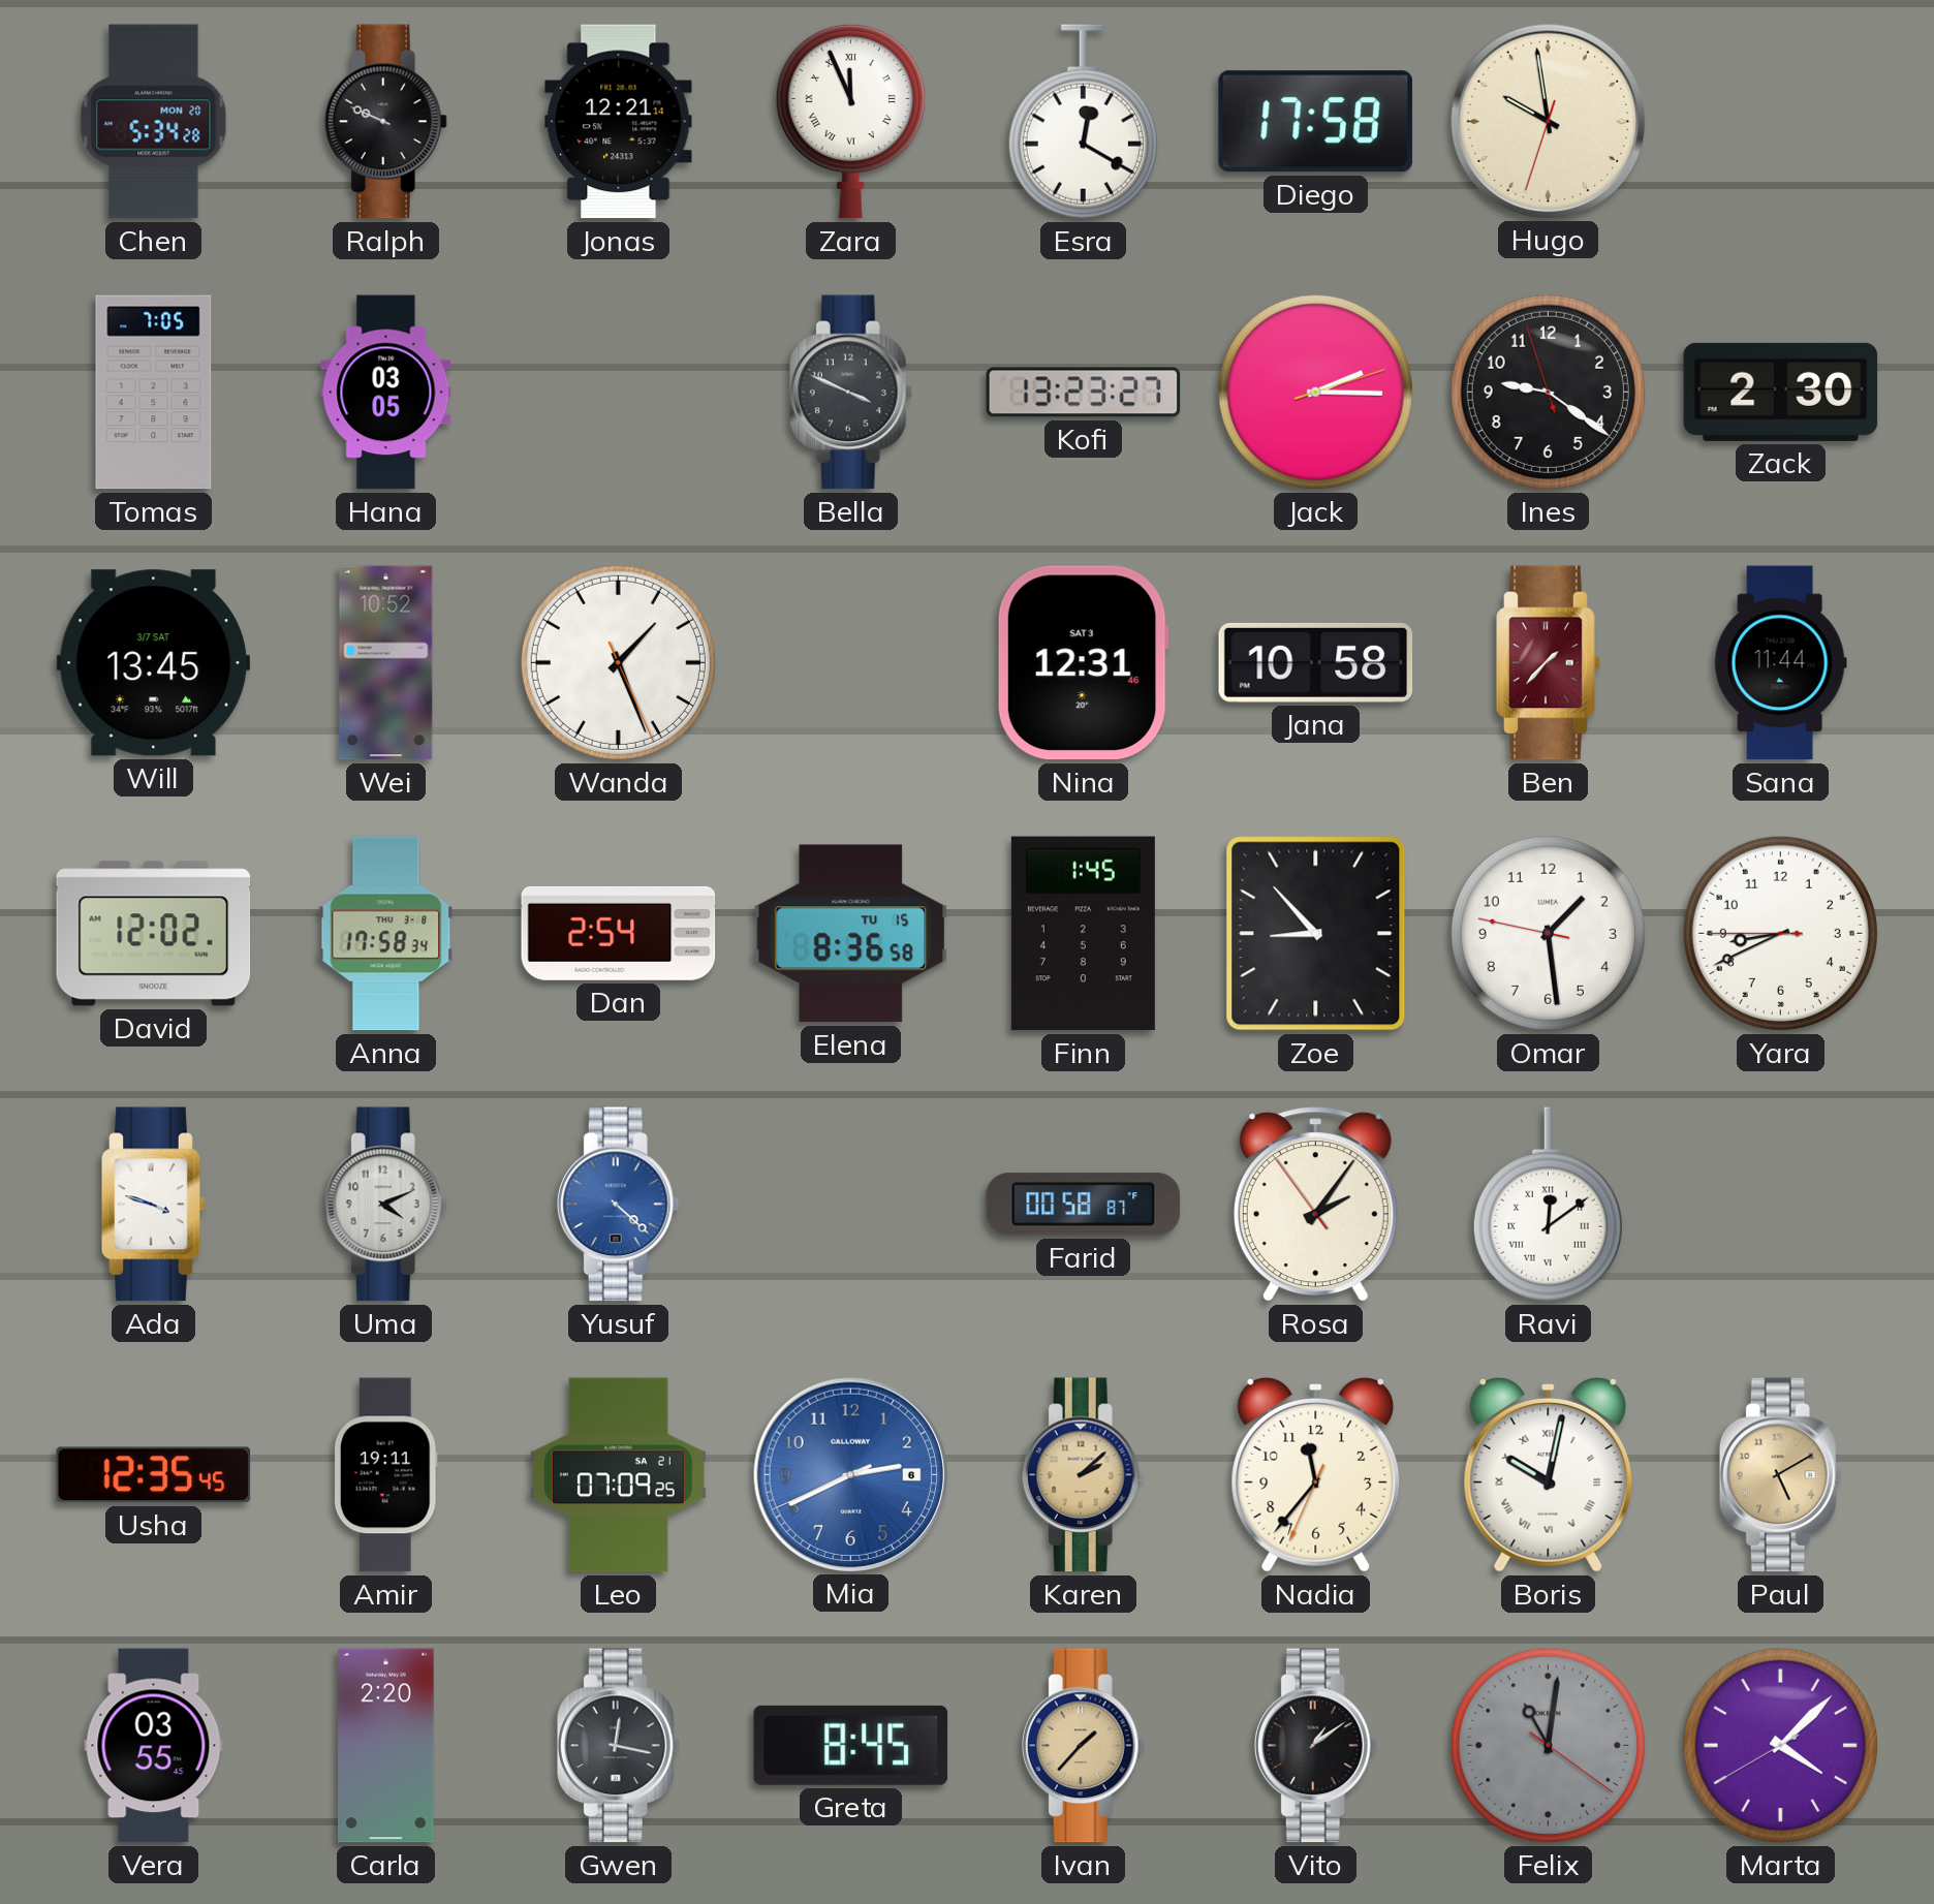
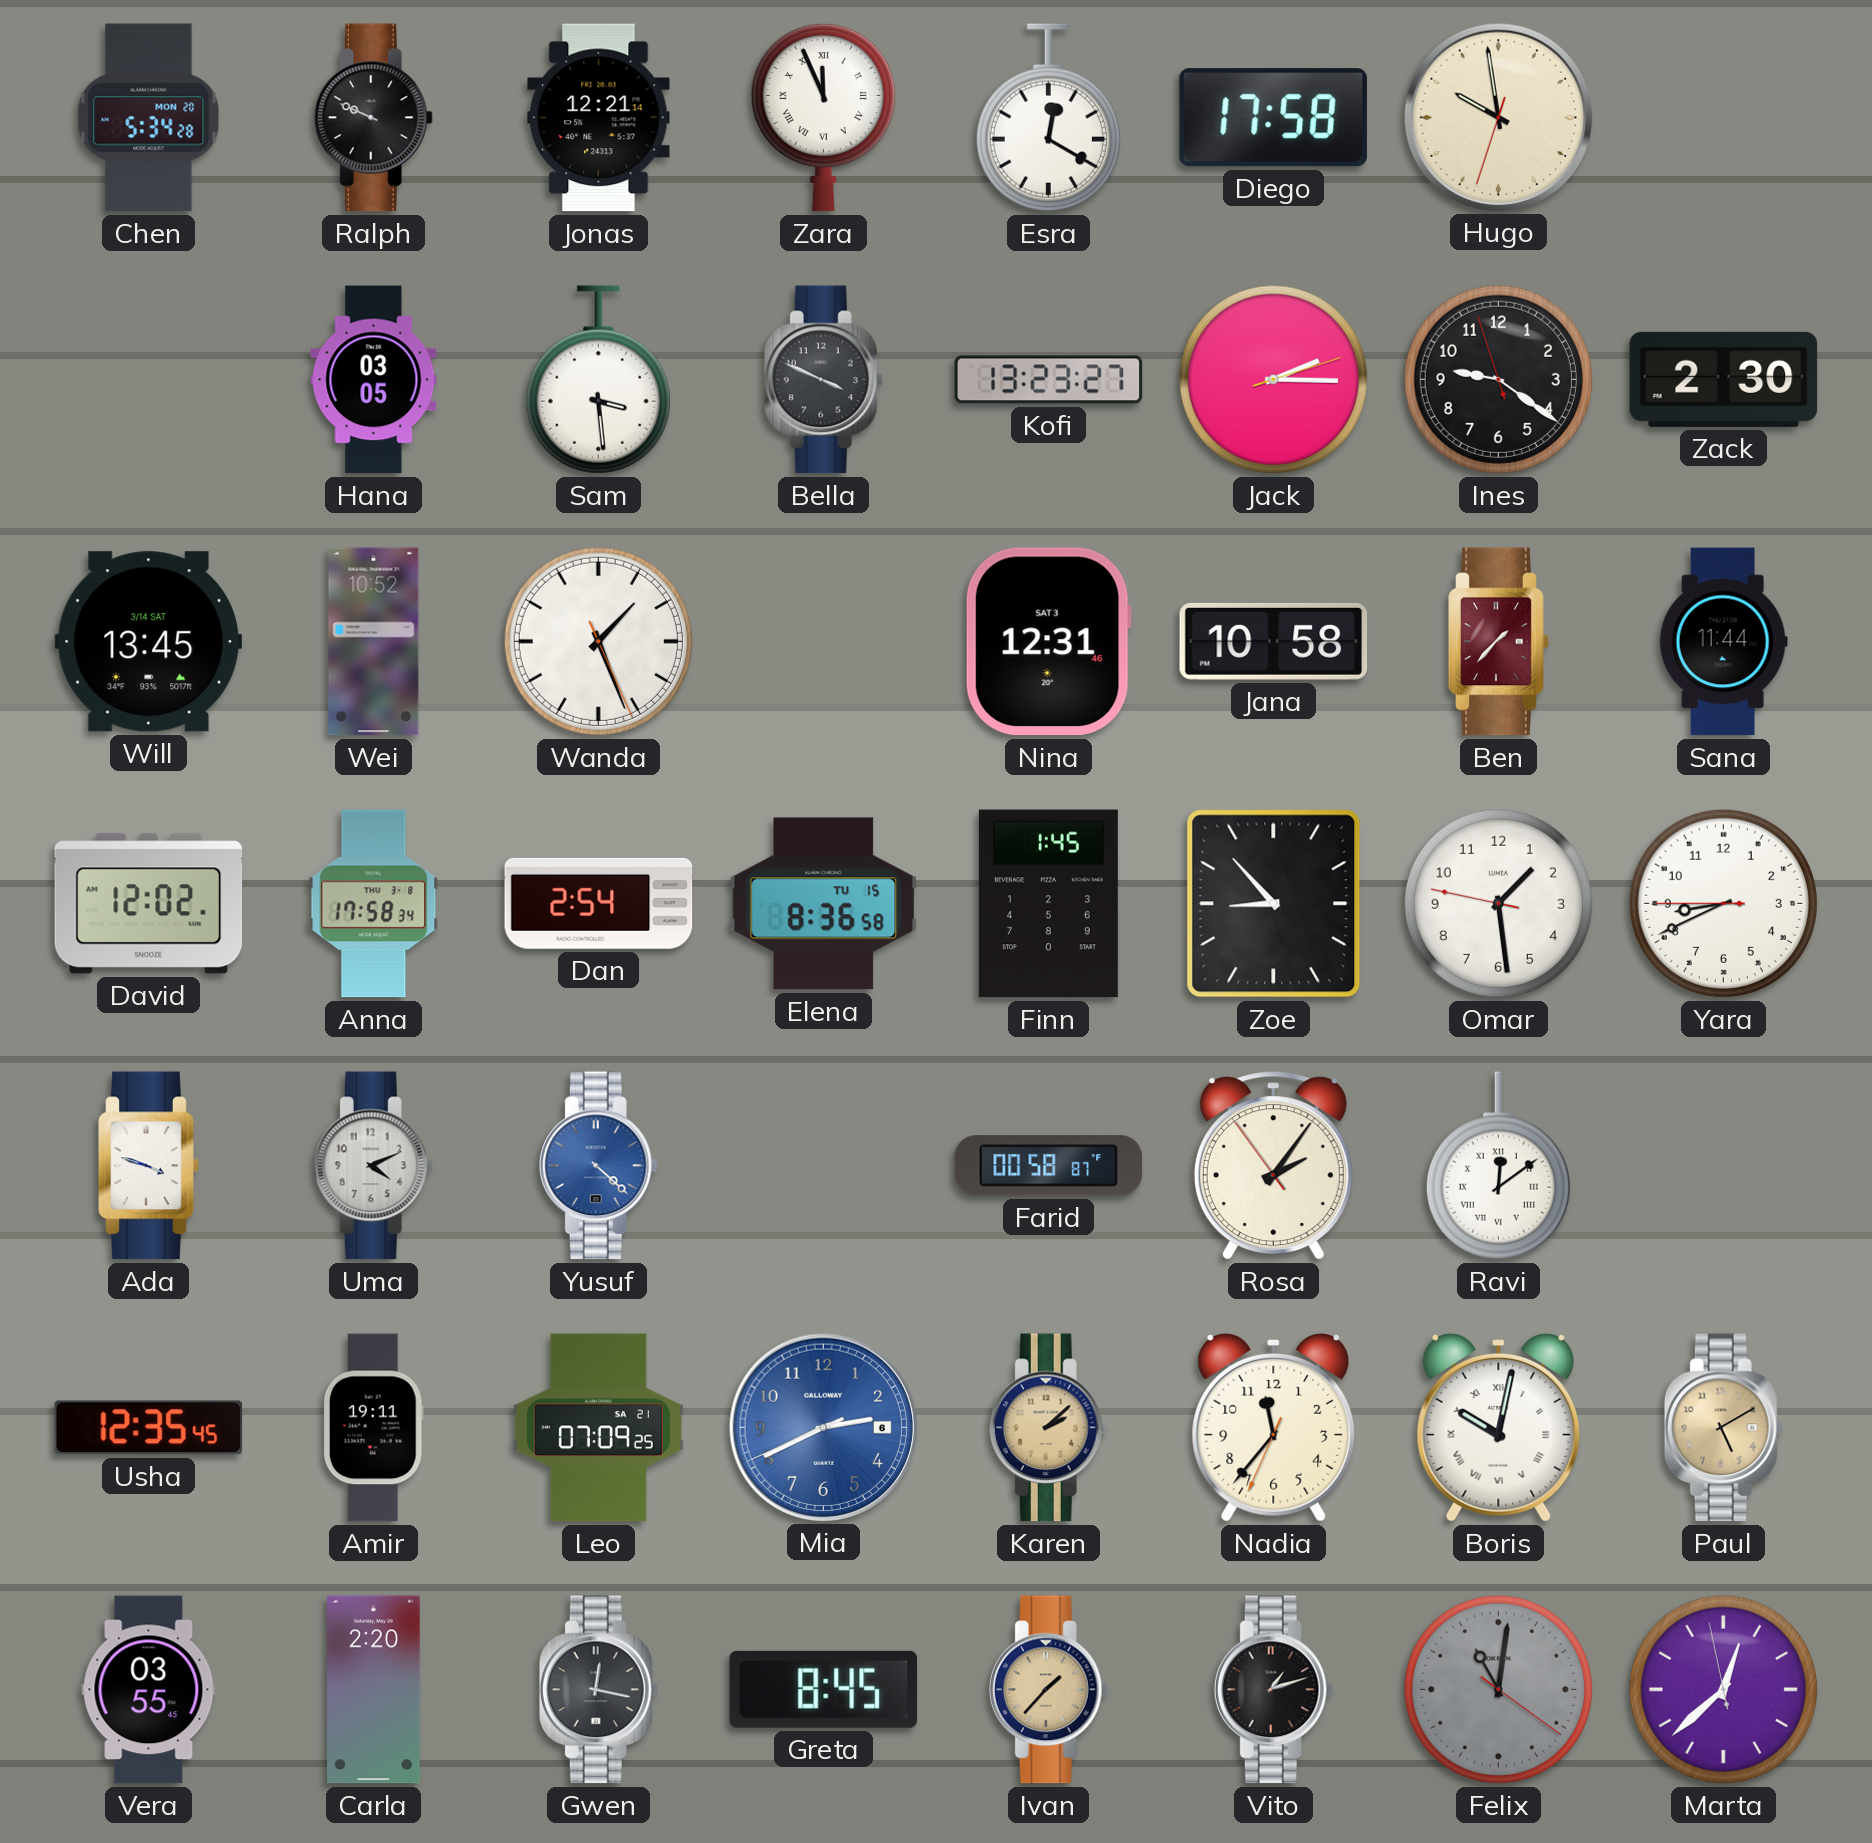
Tomas: 7:05 -> none (154, 393)
Sam: none -> 3:29 (598, 380)
Will date: 3/7 SAT -> 3/14 SAT (149, 642)
Vito: 1:09 -> 1:12 (1273, 1690)
Marta: 4:07 -> 12:37 (1723, 1689)
